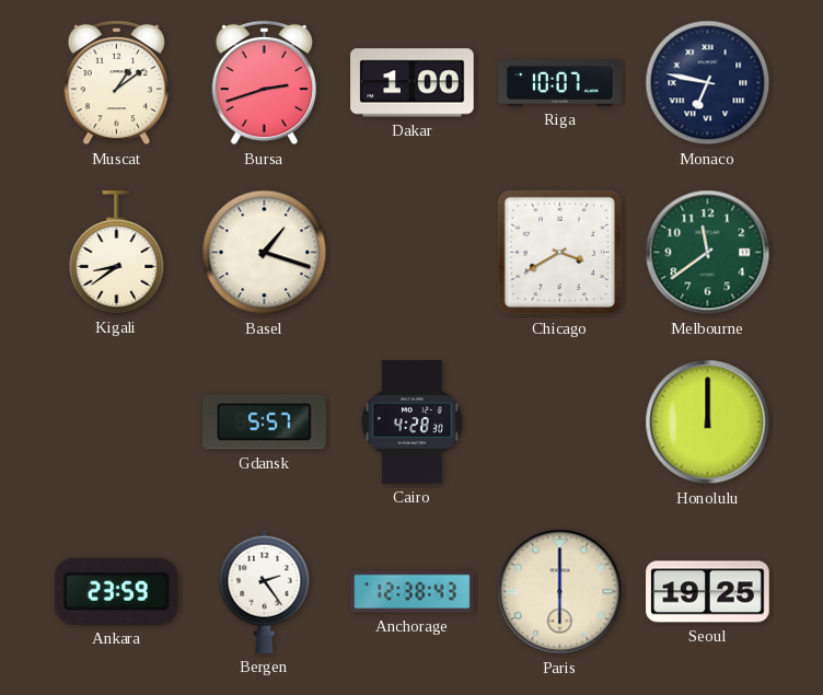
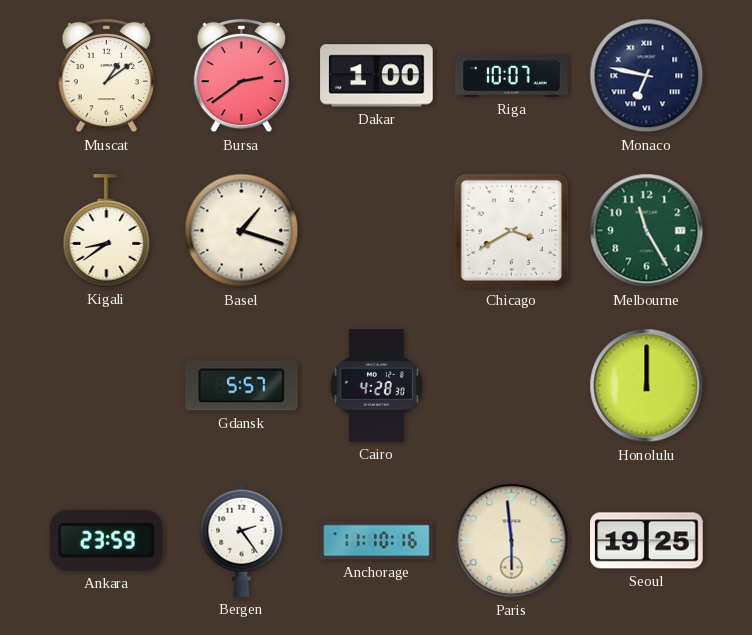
Bursa: 2:42 -> 2:39 (242, 76)
Melbourne: 11:39 -> 11:25 (647, 231)
Anchorage: 12:38 -> 11:10 (377, 541)
Paris: 6:00 -> 5:59 (512, 541)
